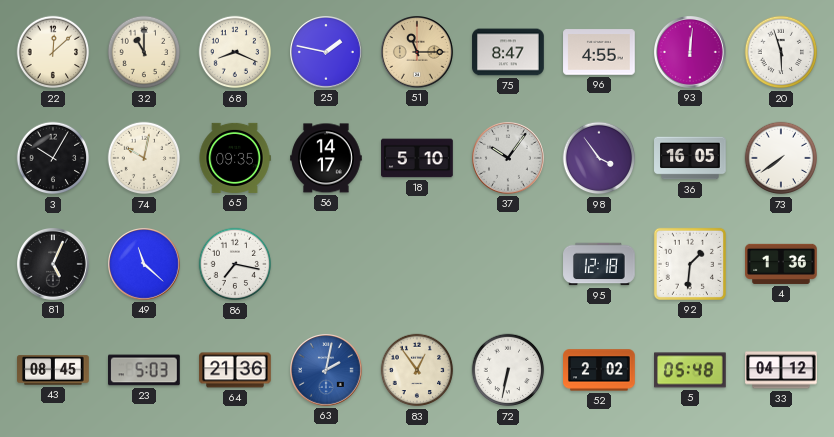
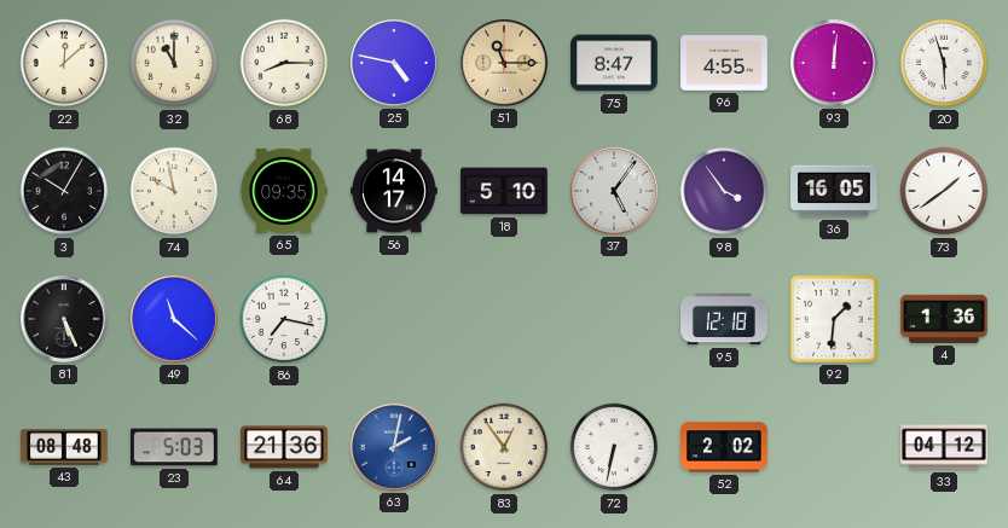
68: 8:19 -> 8:15 (284, 63)
25: 1:47 -> 4:47 (395, 64)
74: 10:02 -> 9:58 (174, 191)
37: 10:06 -> 5:06 (615, 192)
73: 7:39 -> 1:39 (944, 191)
81: 5:04 -> 5:26 (65, 320)
43: 08:45 -> 08:48 (64, 447)
5: 05:48 -> none (690, 370)
